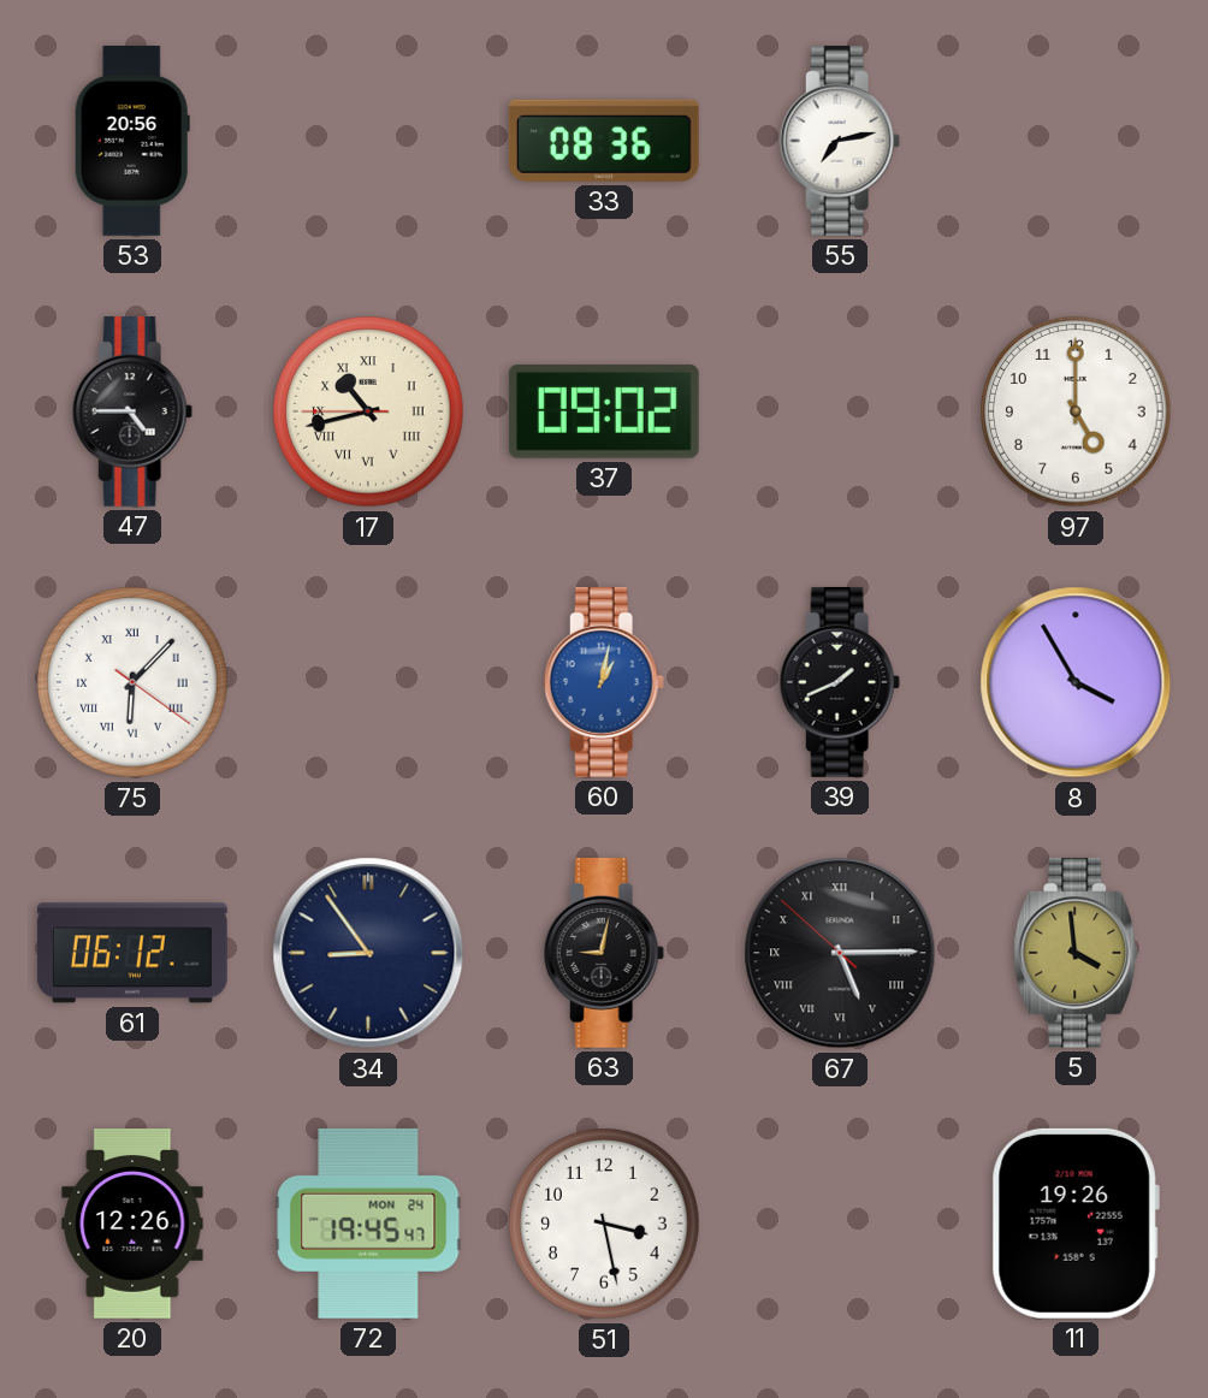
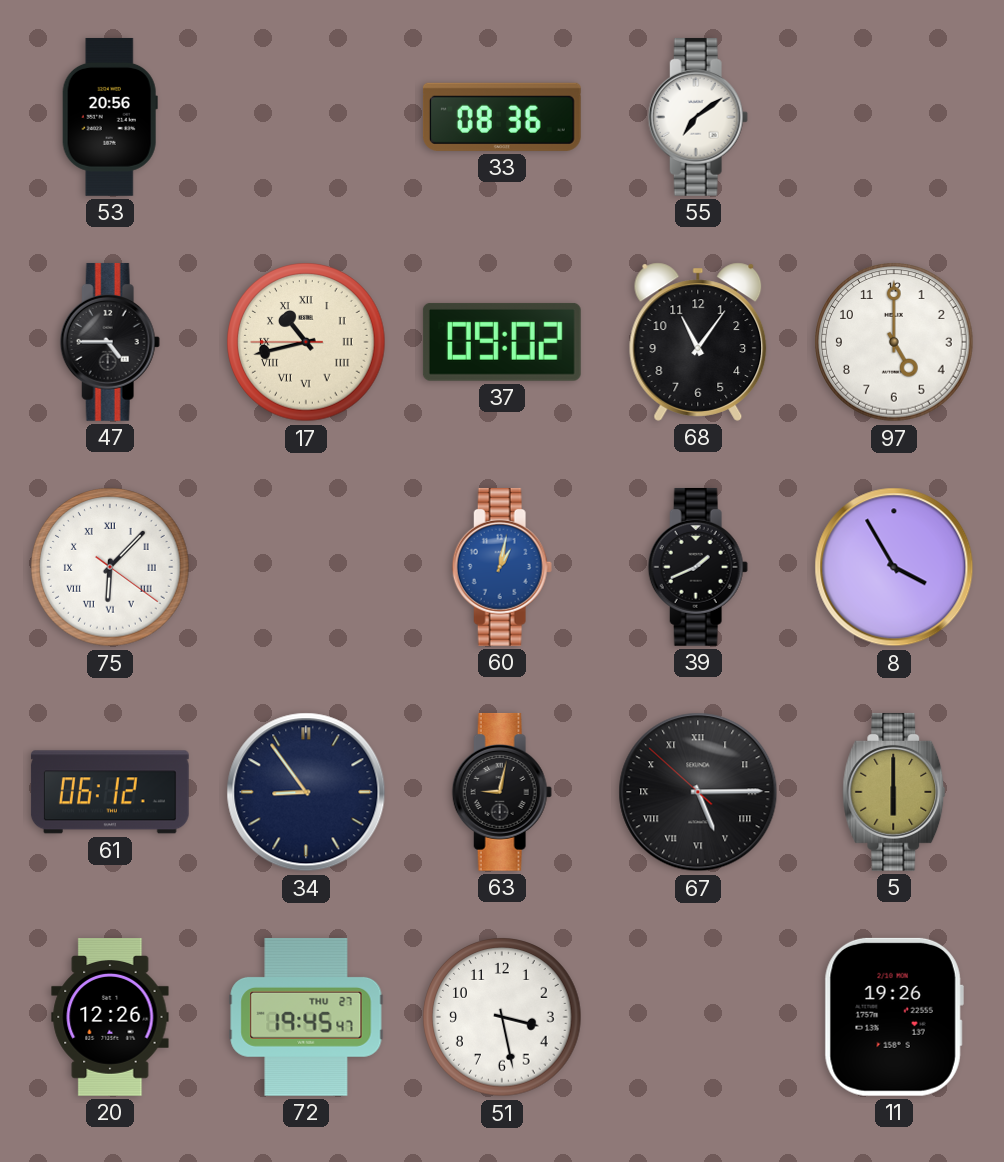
55: 7:13 -> 7:09 (698, 117)
68: none -> 11:06 (698, 342)
5: 3:59 -> 6:00 (894, 792)
72 date: MON 24 -> THU 27 (306, 1017)
